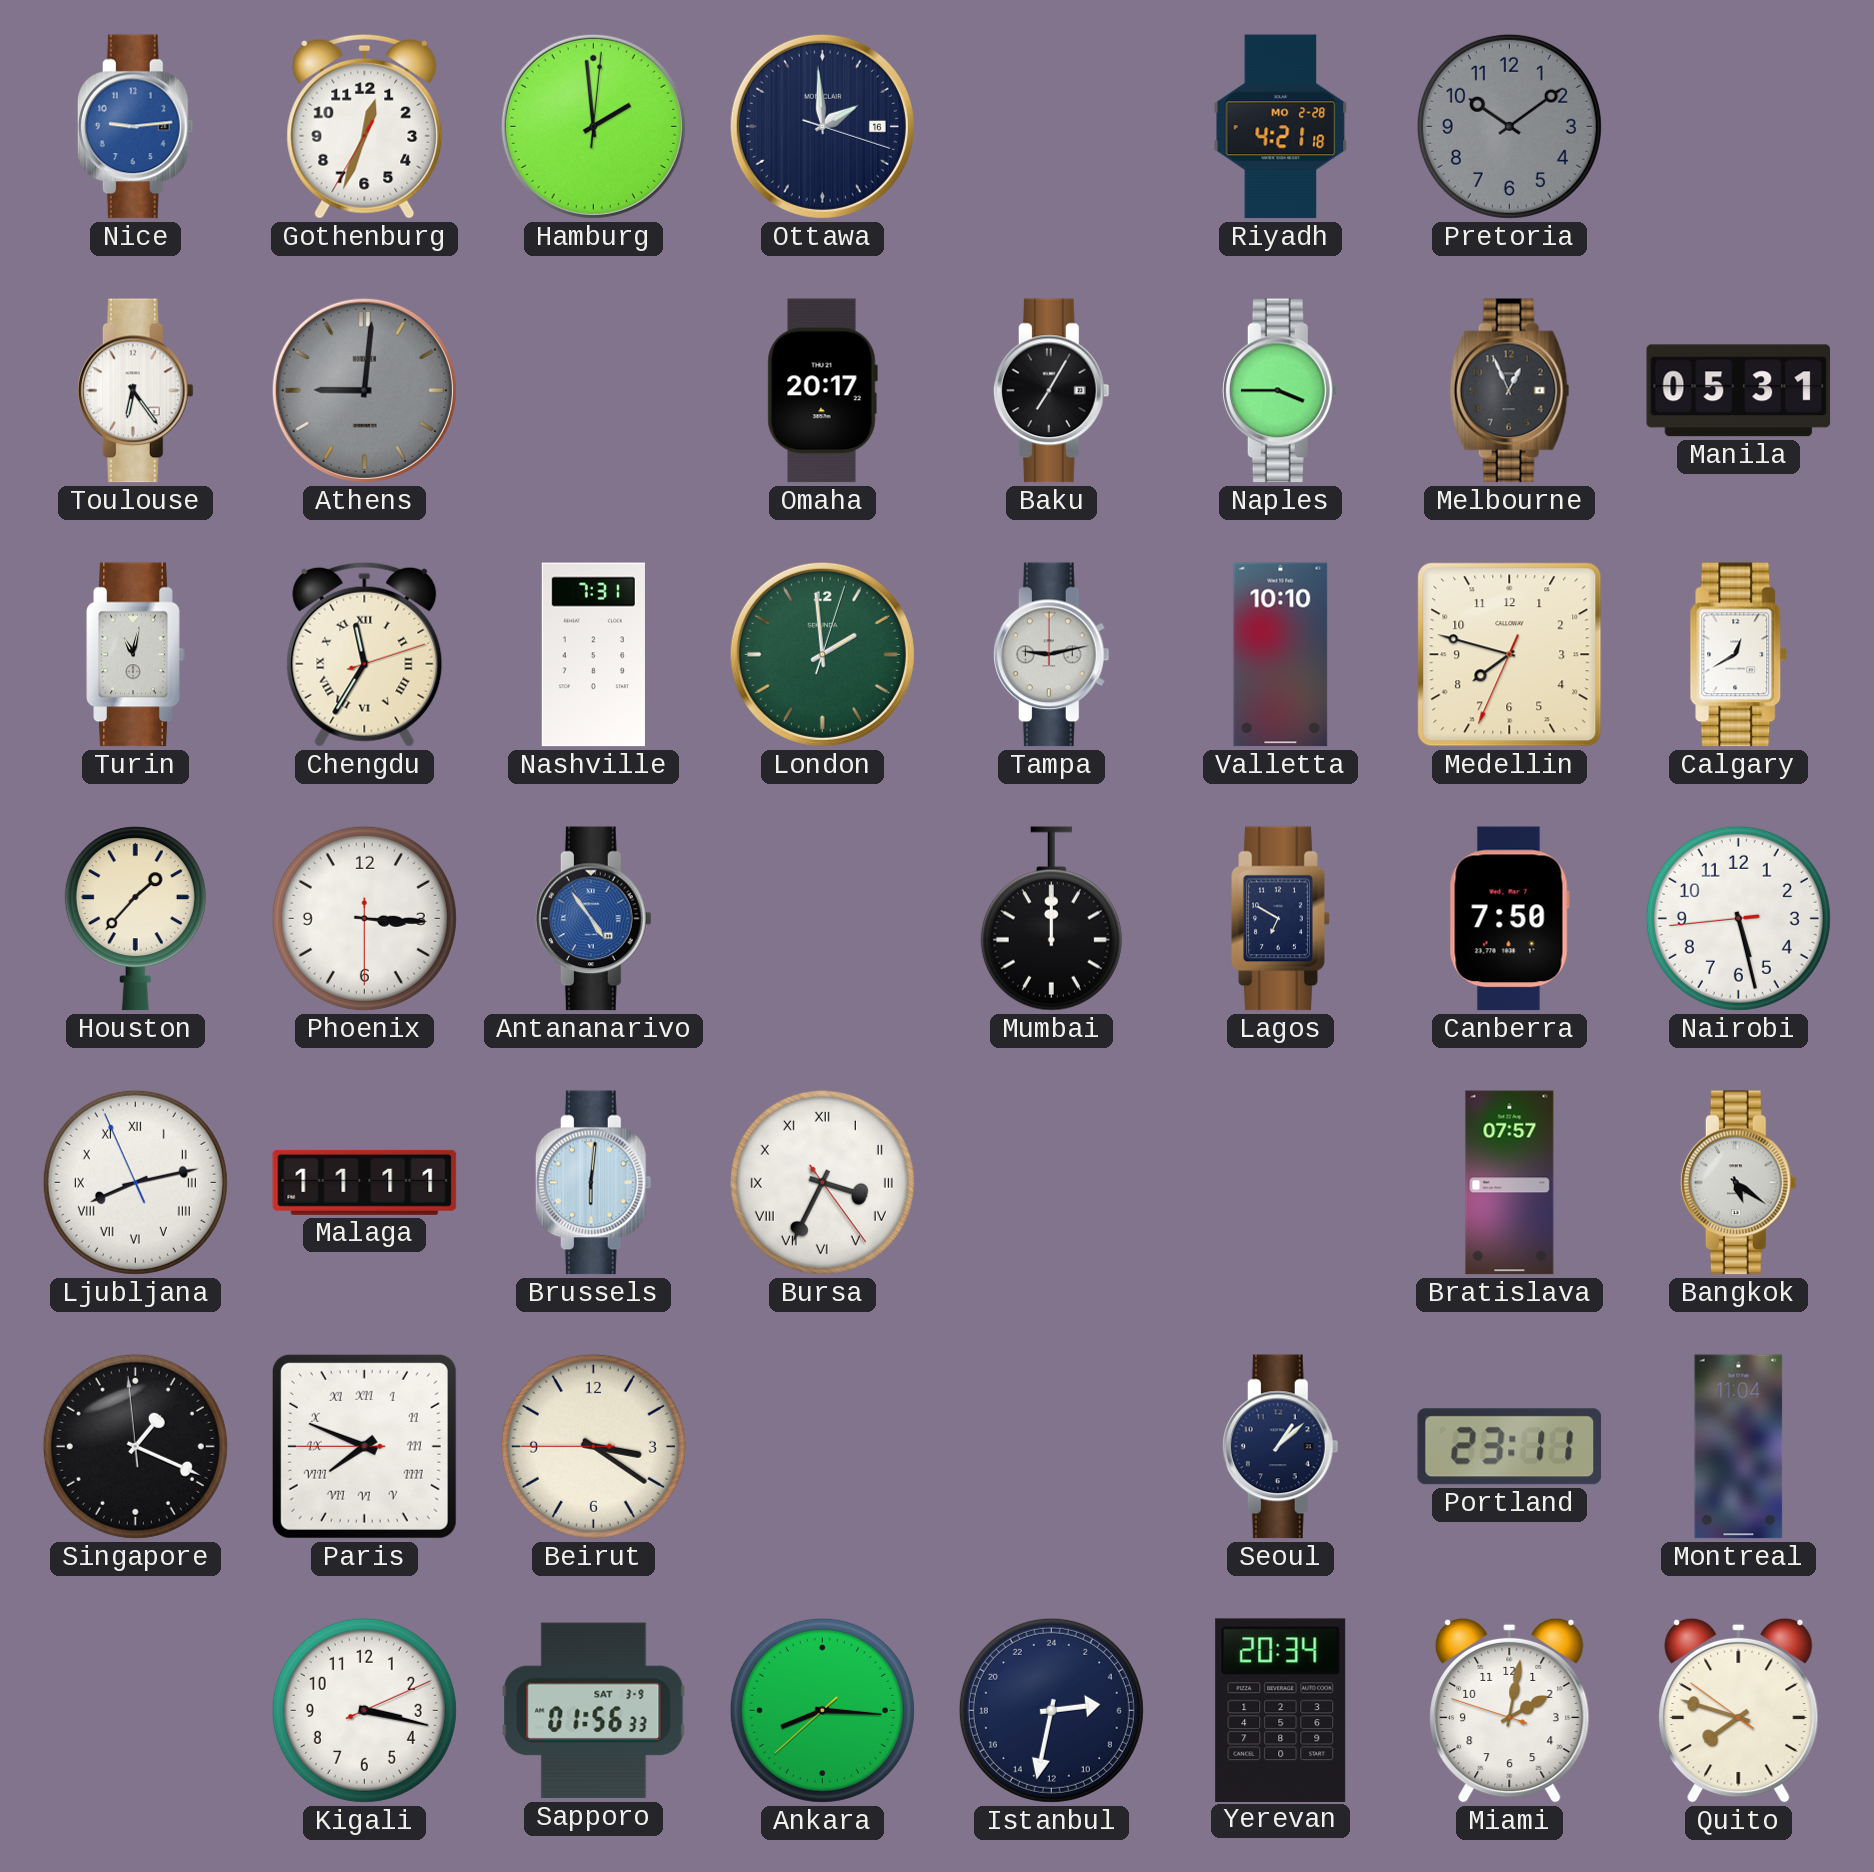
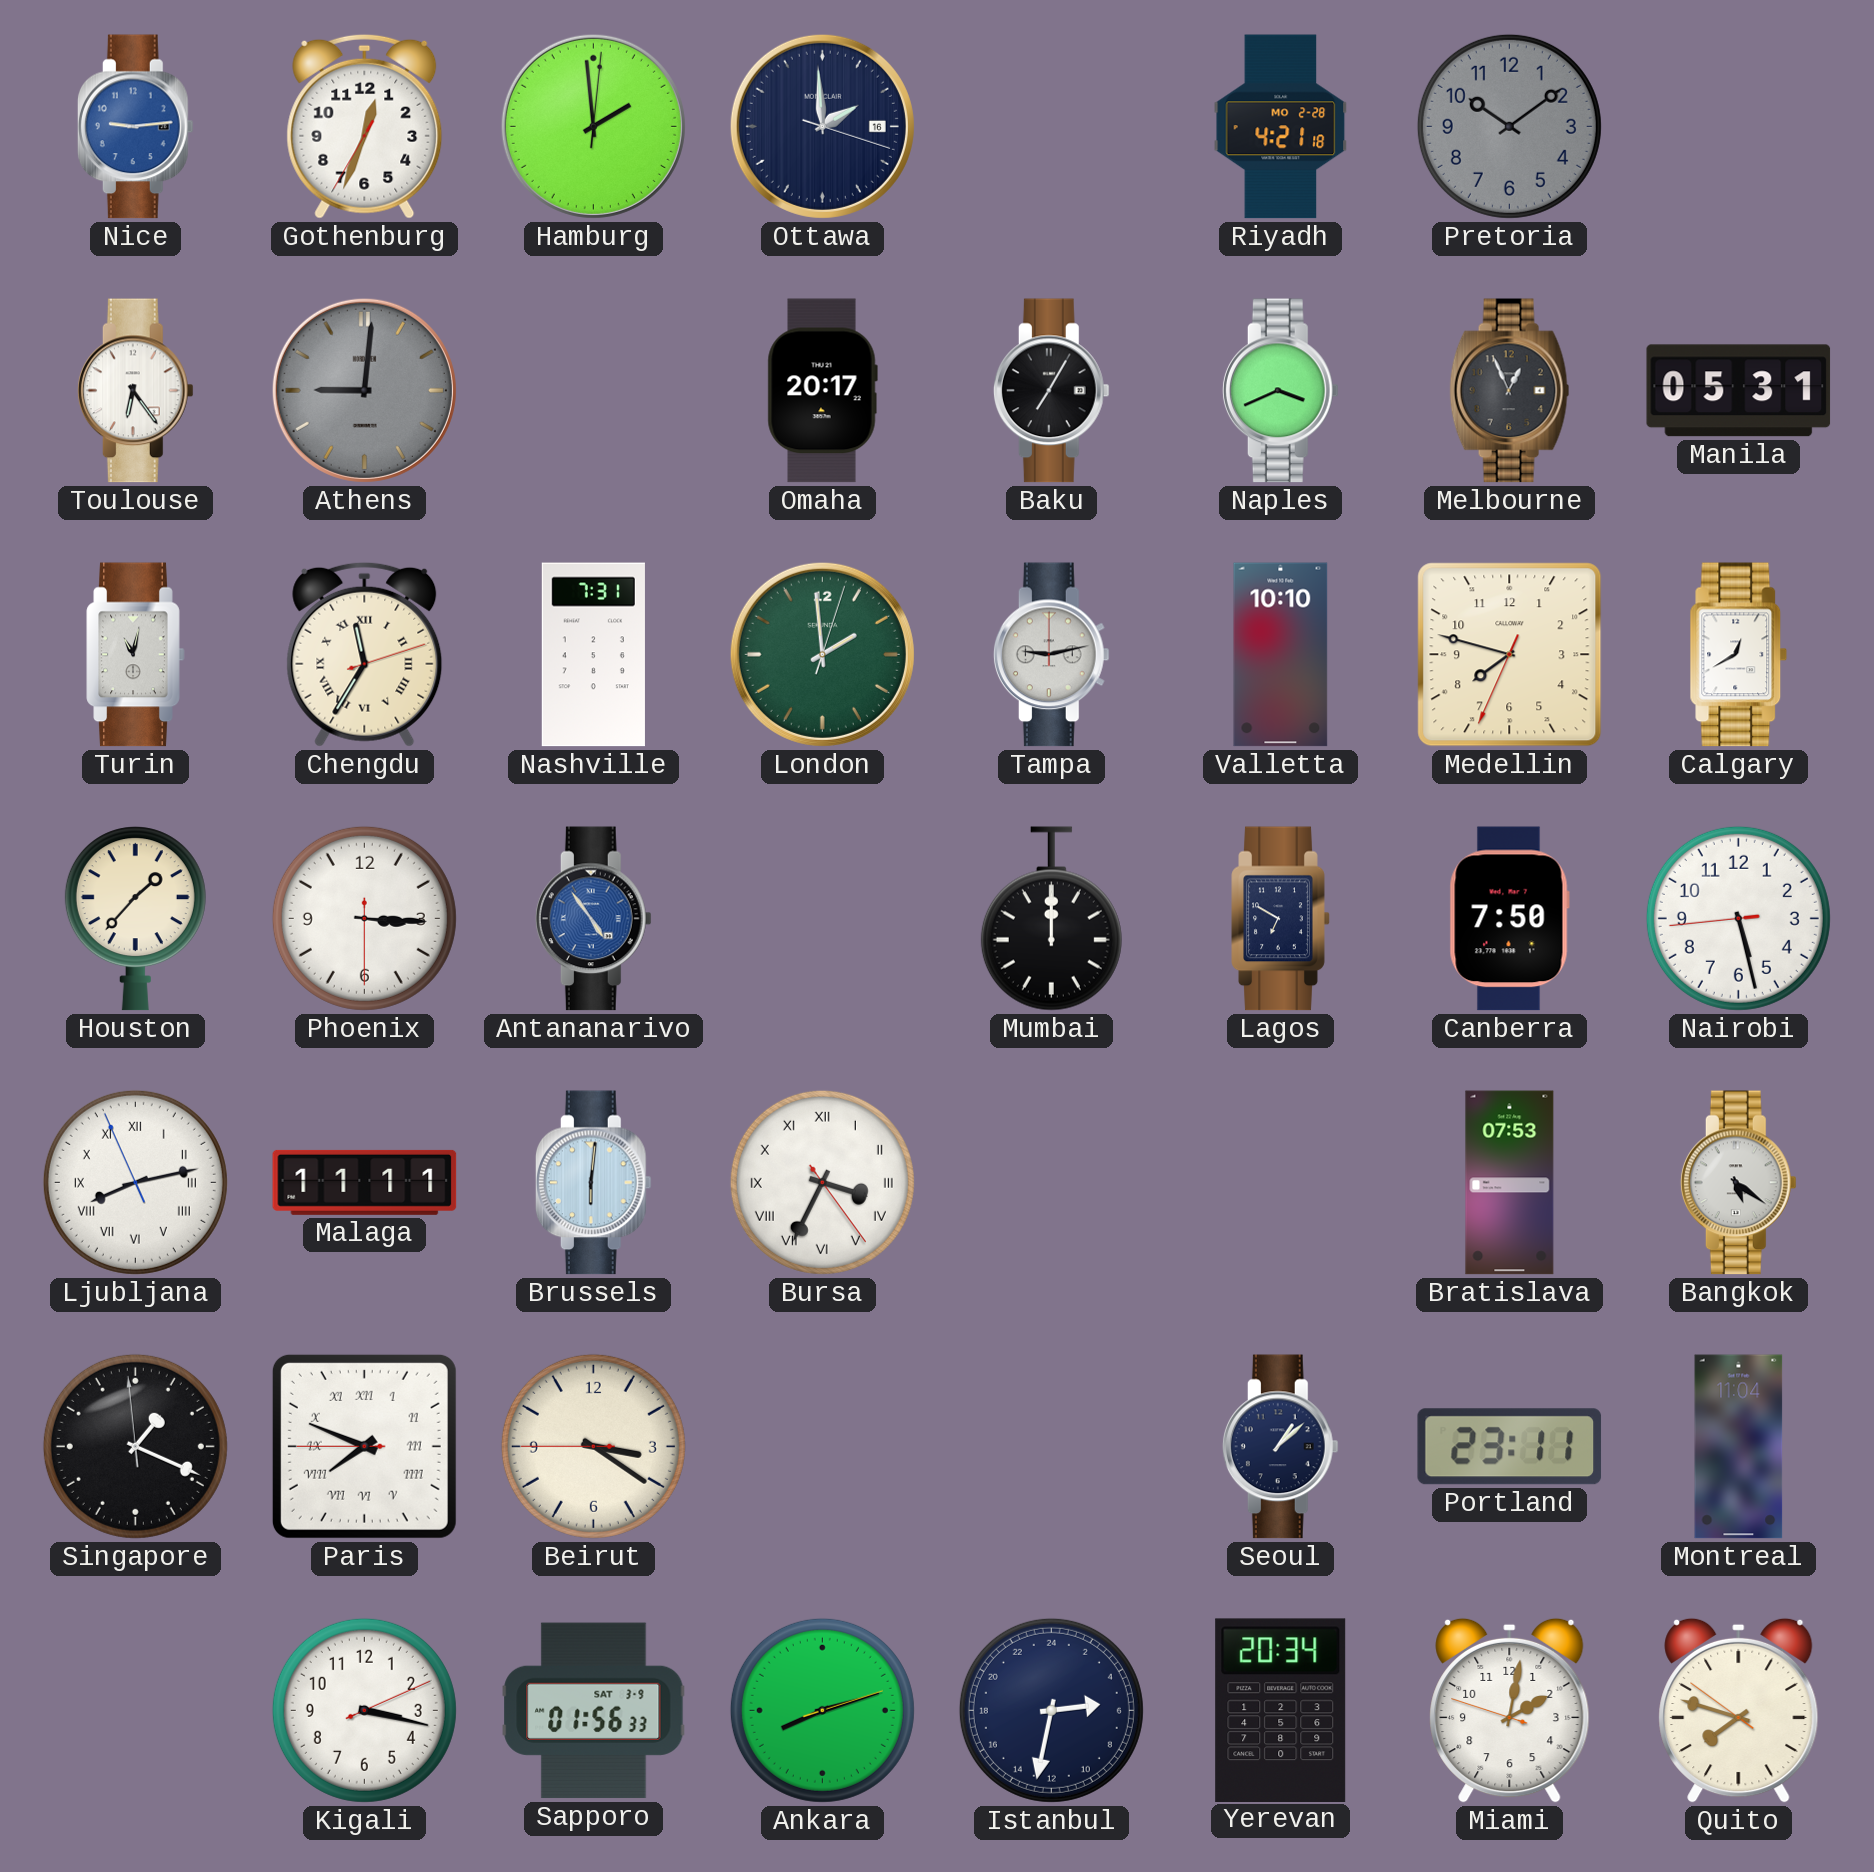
Naples: 3:45 -> 3:41 (1280, 391)
Bratislava: 07:57 -> 07:53 (1510, 1183)
Ankara: 8:15 -> 8:12 (822, 1710)
